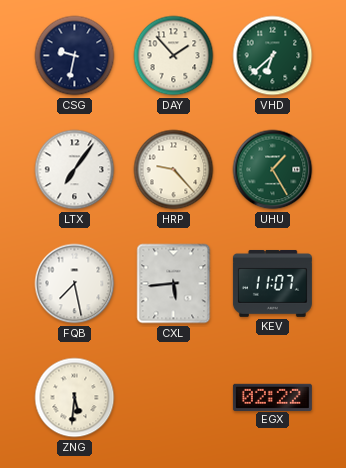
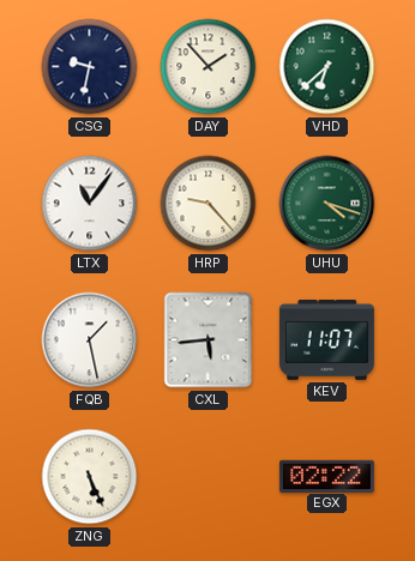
LTX: 7:06 -> 11:06 (90, 204)
UHU: 1:25 -> 4:18 (327, 204)
FQB: 7:28 -> 1:28 (90, 340)
ZNG: 5:31 -> 5:26 (90, 477)
